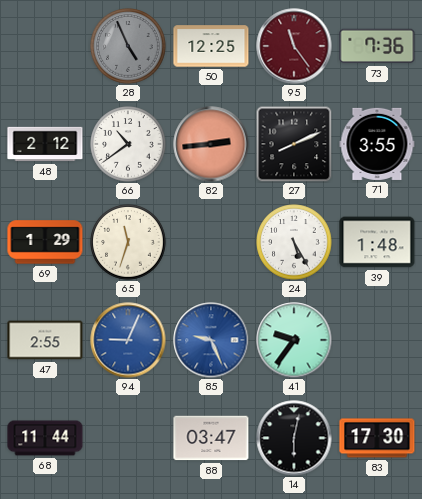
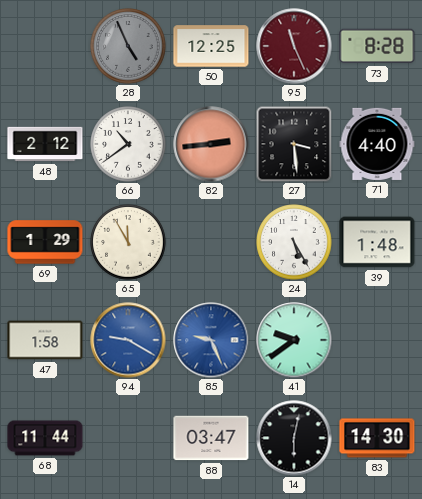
95: 11:24 -> 11:26 (294, 46)
73: 7:36 -> 8:28 (377, 46)
27: 8:11 -> 3:29 (294, 144)
71: 3:55 -> 4:40 (377, 144)
65: 11:33 -> 11:55 (128, 242)
47: 2:55 -> 1:58 (45, 340)
94: 9:04 -> 9:20 (128, 340)
41: 9:36 -> 9:39 (294, 340)
83: 17:30 -> 14:30 (377, 438)
